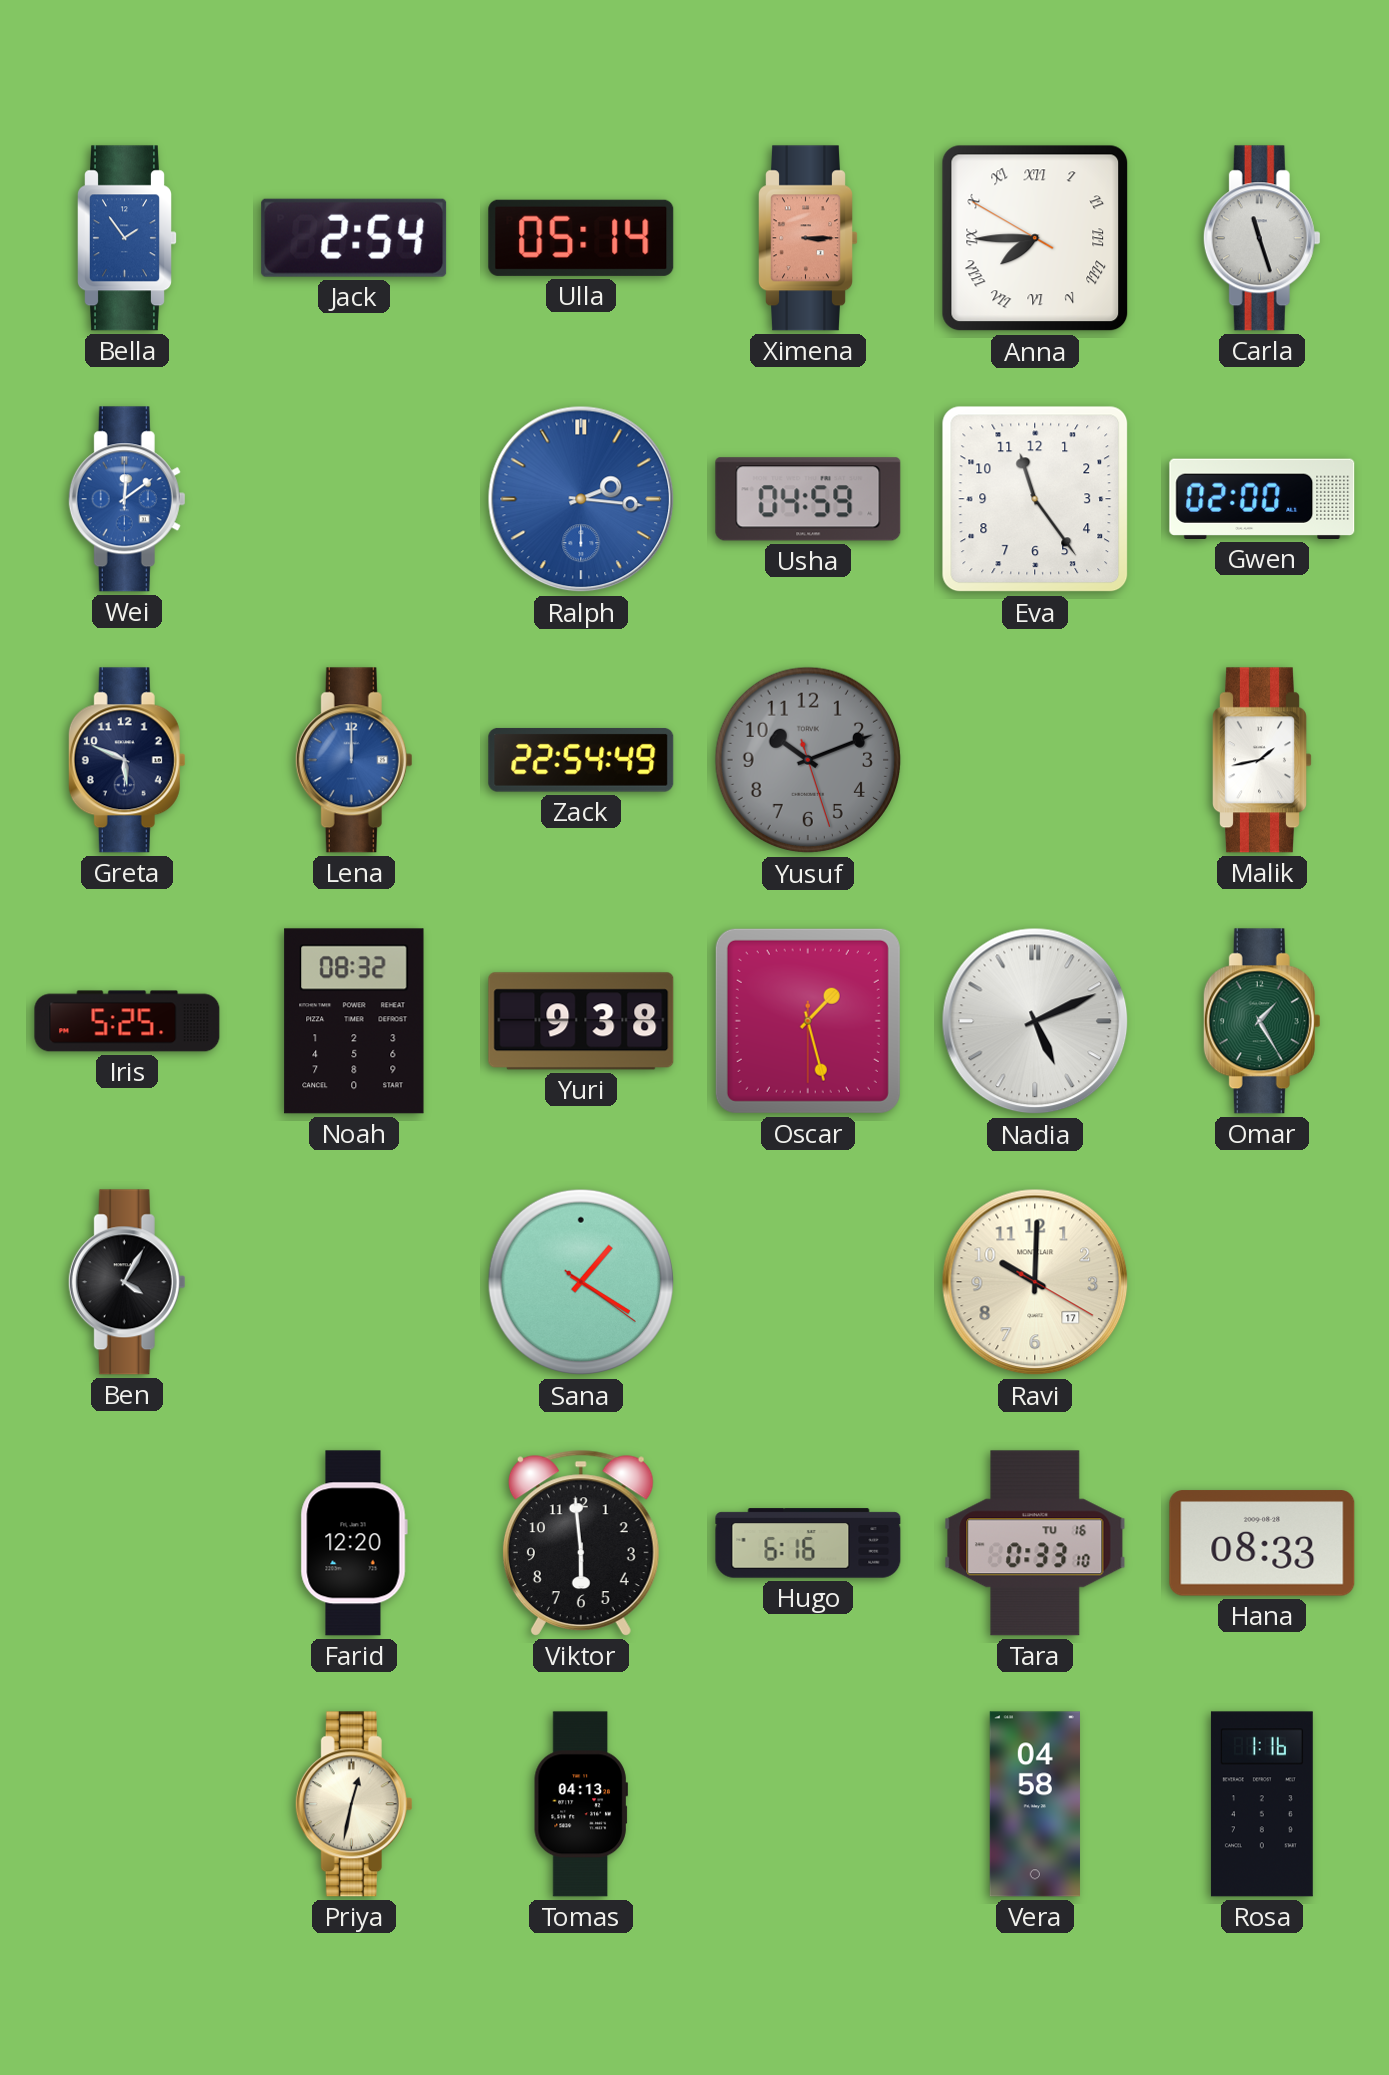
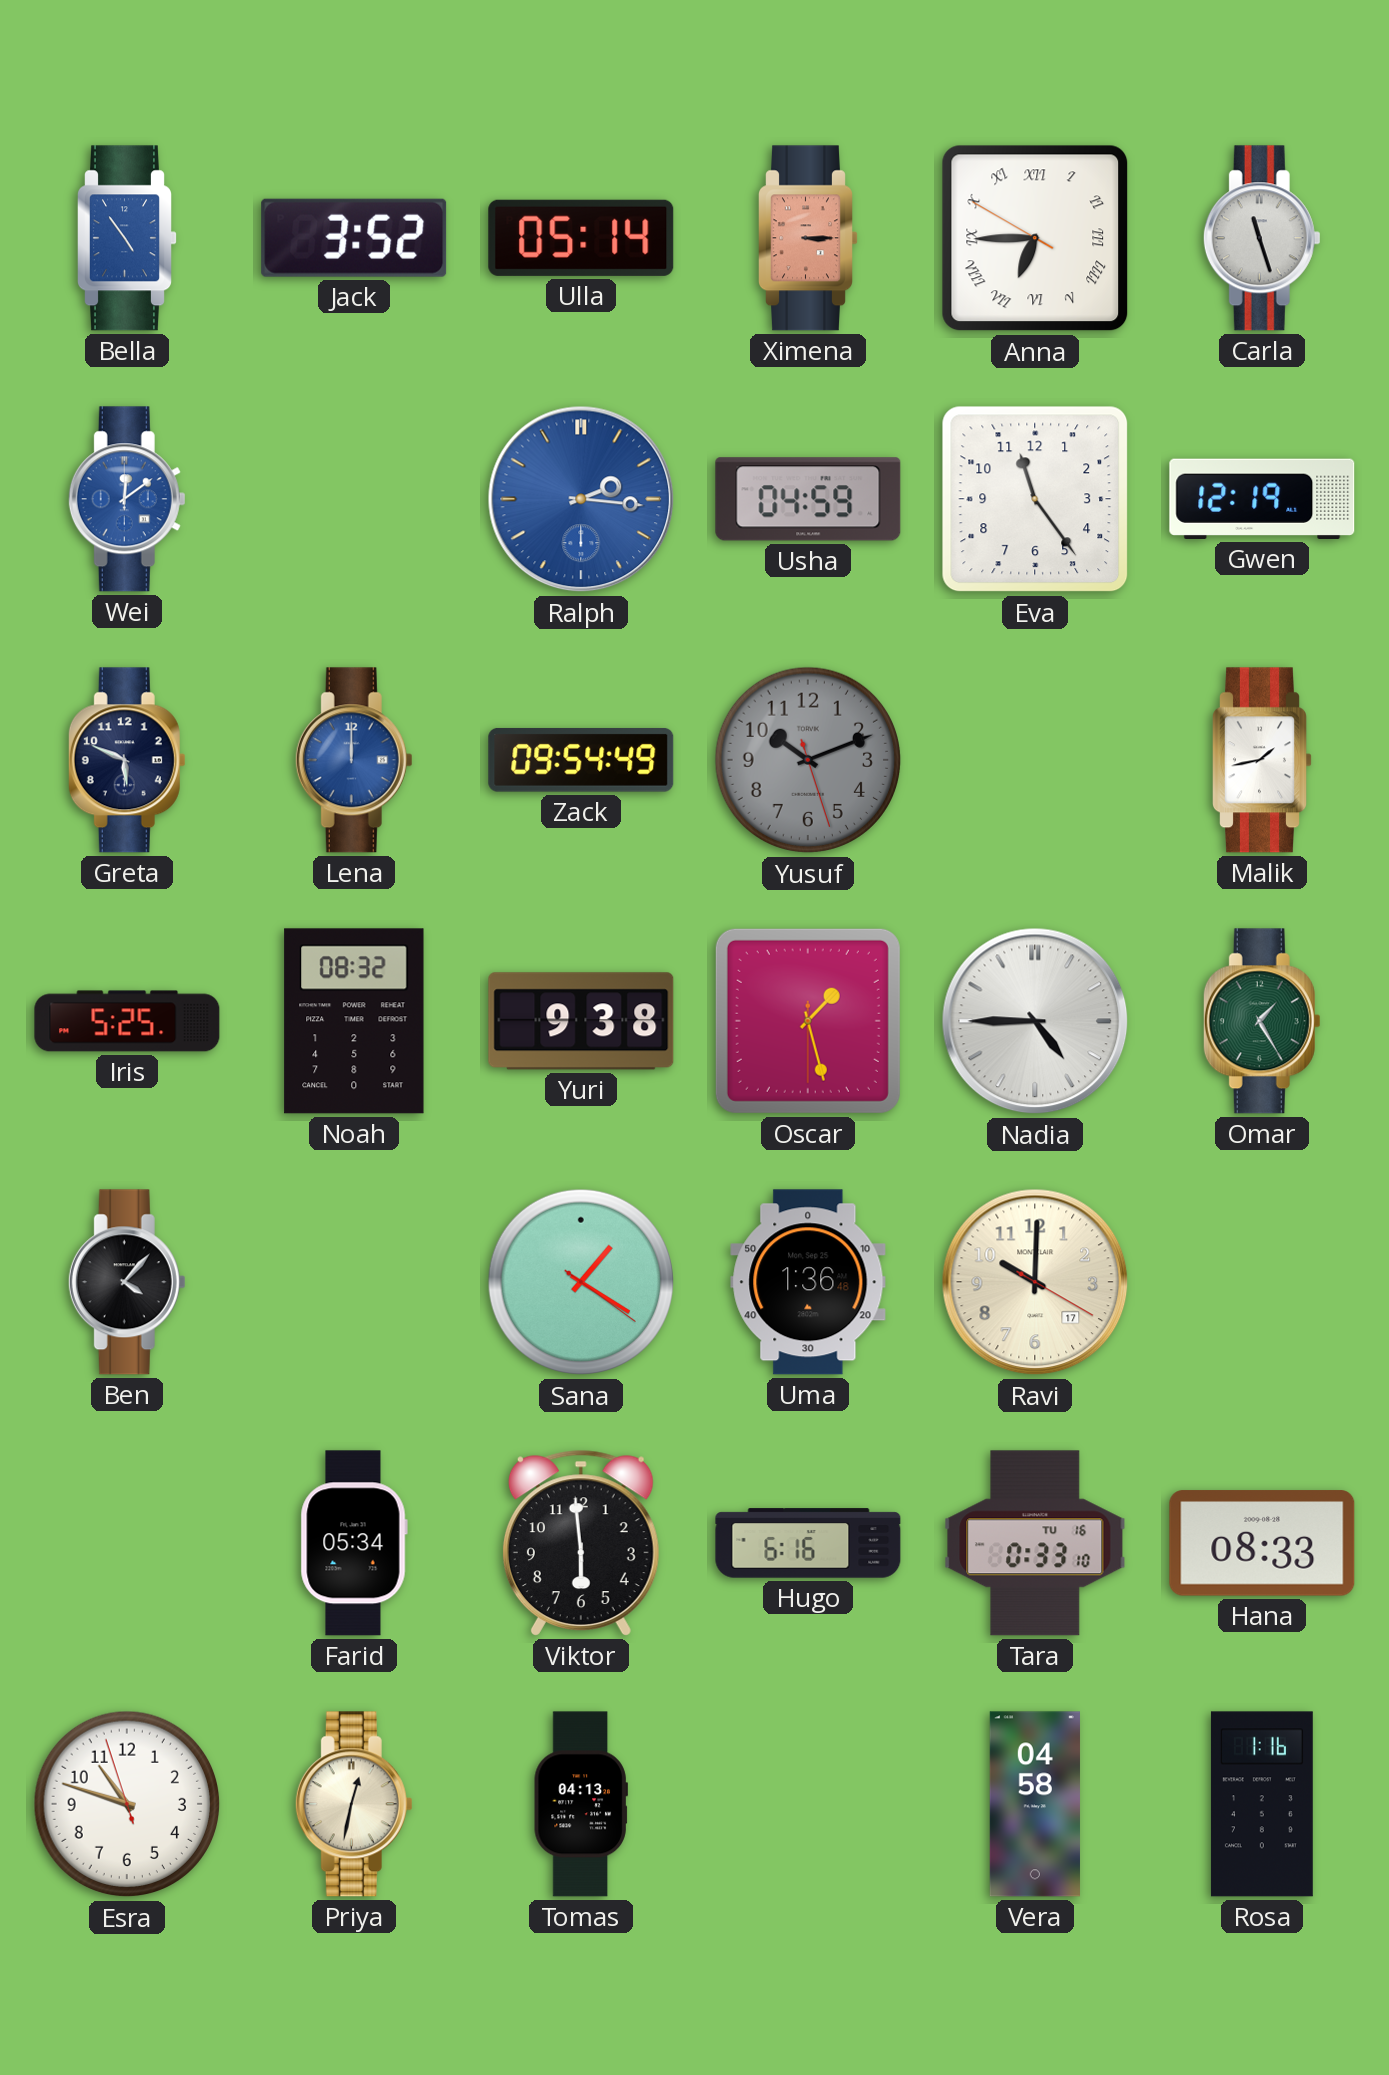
Bella: 1:54 -> 4:54 (128, 238)
Jack: 2:54 -> 3:52 (354, 238)
Anna: 7:44 -> 6:44 (1035, 238)
Gwen: 02:00 -> 12:19 (1262, 499)
Zack: 22:54 -> 09:54 (581, 760)
Nadia: 5:11 -> 4:45 (1035, 1021)
Ben: 4:05 -> 4:07 (127, 1282)
Uma: none -> 1:36 (808, 1282)
Farid: 12:20 -> 05:34 (354, 1543)
Esra: none -> 10:47 (127, 1804)
